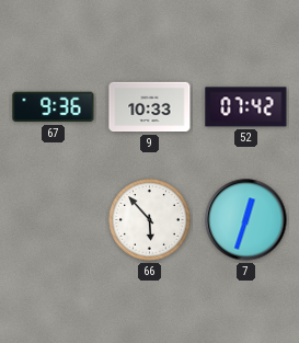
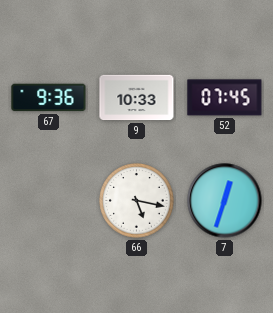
52: 07:42 -> 07:45 (225, 98)
66: 5:53 -> 5:17 (137, 201)
